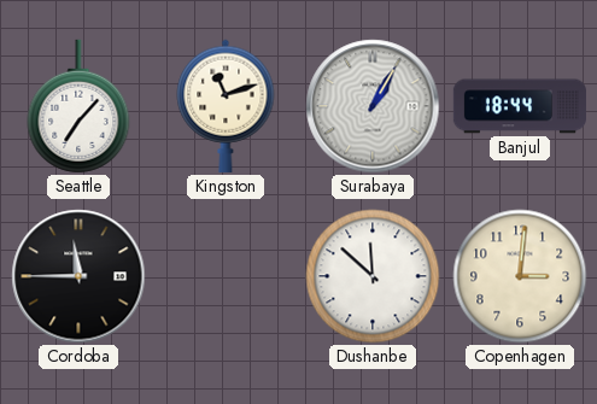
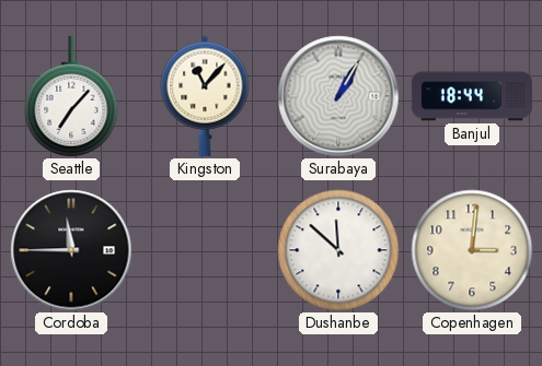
Kingston: 11:12 -> 11:07 (205, 96)
